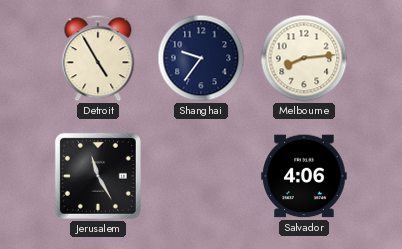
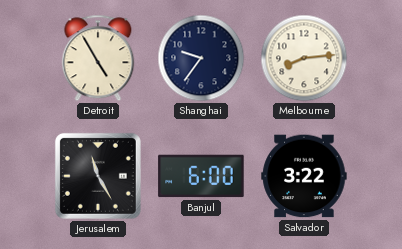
Banjul: none -> 6:00 (201, 176)
Salvador: 4:06 -> 3:22 (304, 176)
